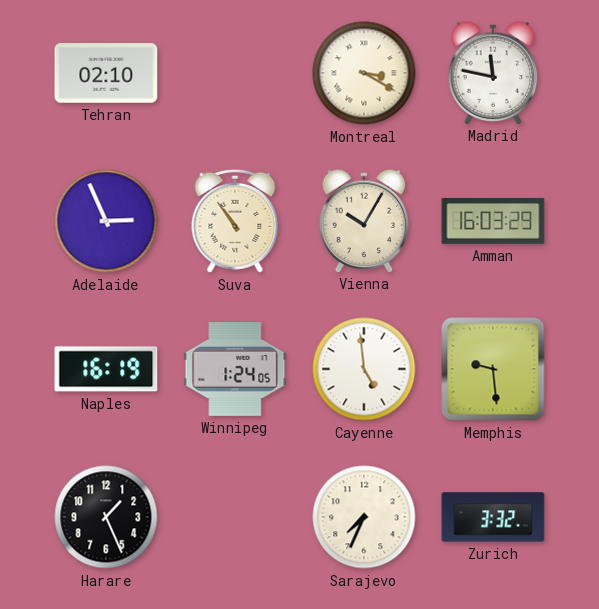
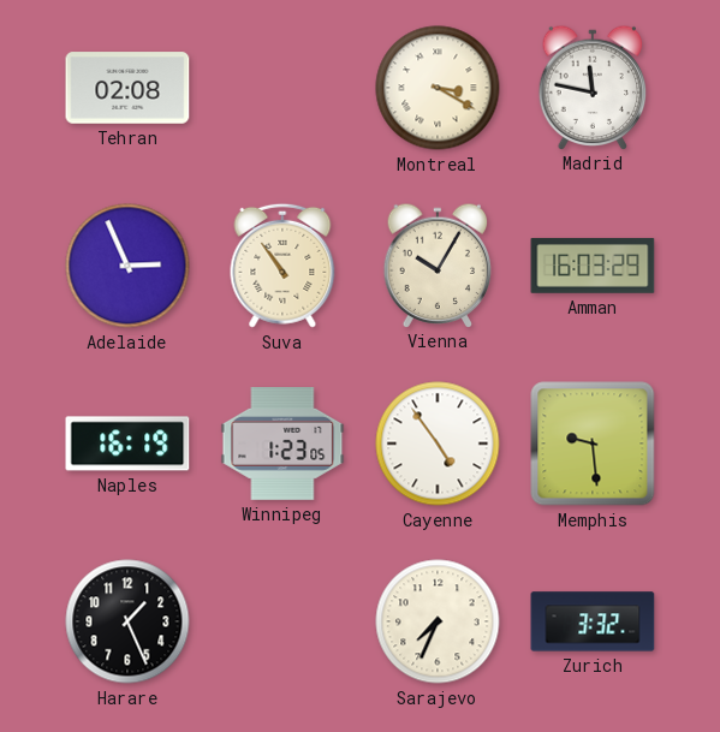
Tehran: 02:10 -> 02:08 (127, 88)
Winnipeg: 1:24 -> 1:23 (282, 445)
Cayenne: 4:59 -> 4:54 (438, 444)
